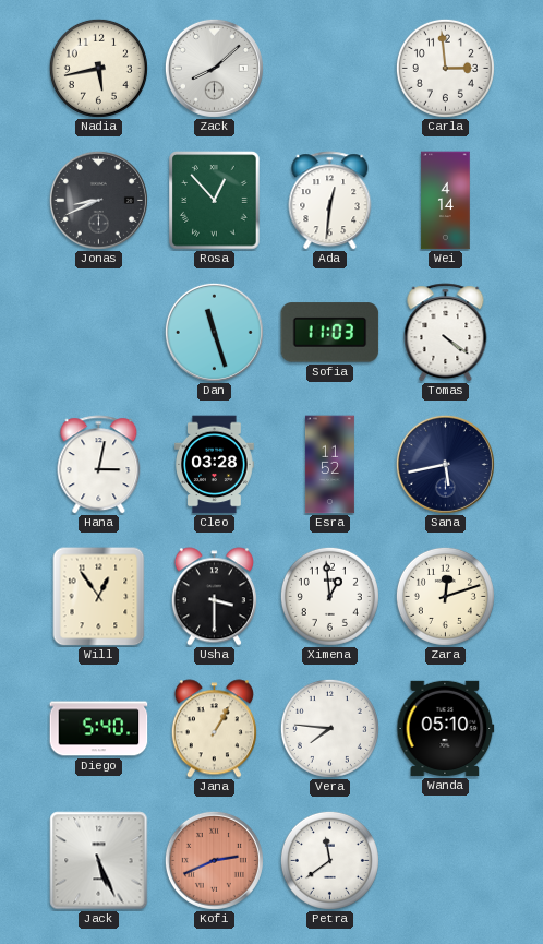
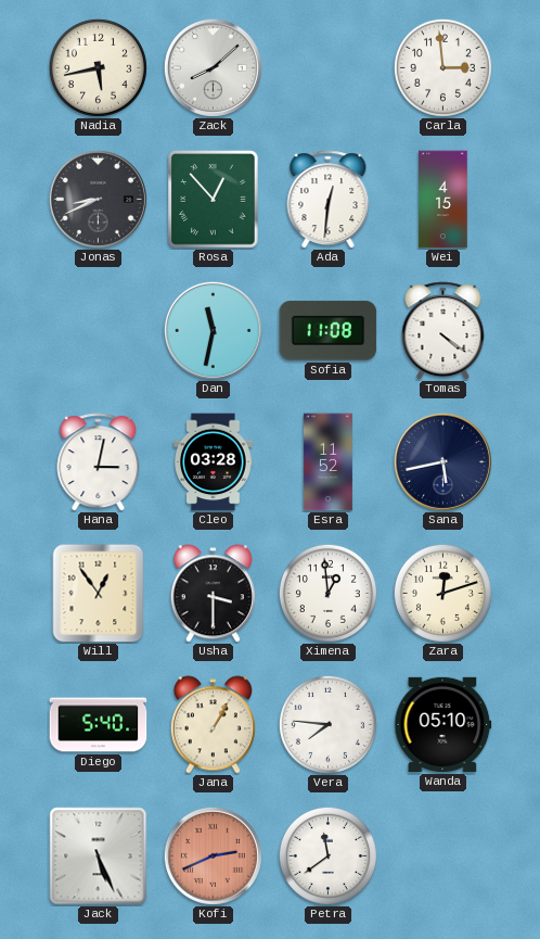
Wei: 4:14 -> 4:15 (443, 200)
Dan: 11:27 -> 11:32 (213, 330)
Sofia: 11:03 -> 11:08 (329, 331)
